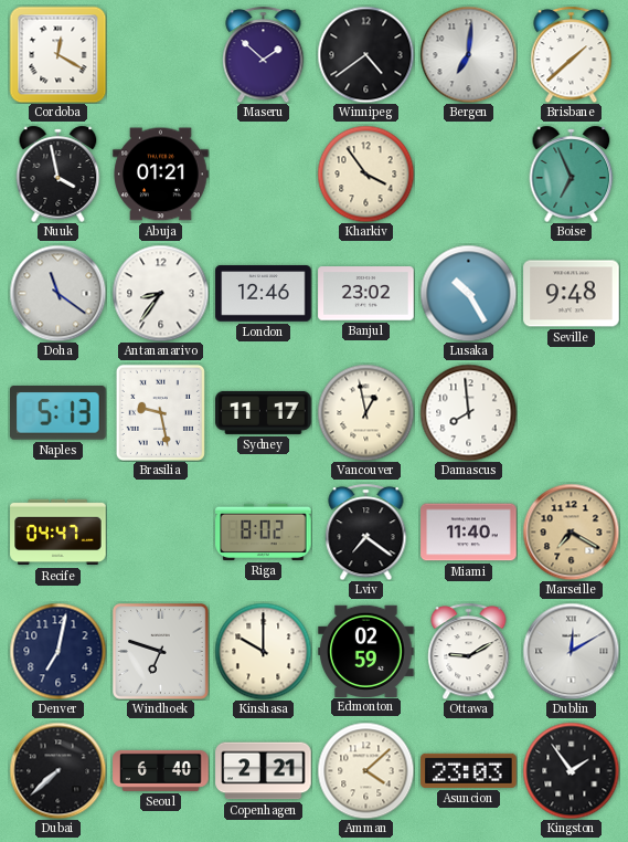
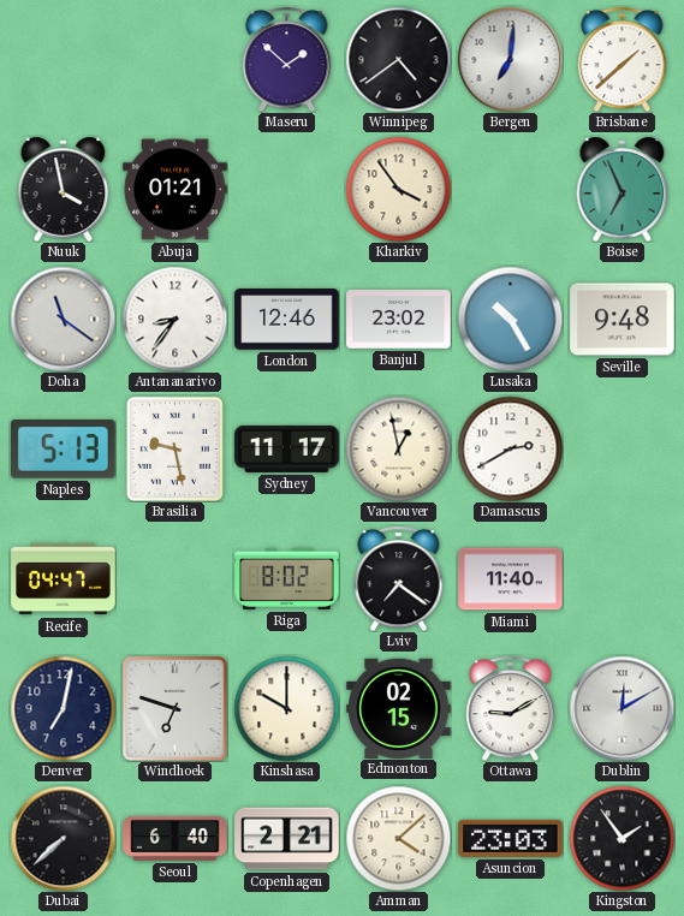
Cordoba: 12:20 -> none (57, 54)
Damascus: 7:59 -> 2:40 (510, 448)
Marseille: 7:20 -> none (571, 531)
Edmonton: 02:59 -> 02:15 (399, 708)
